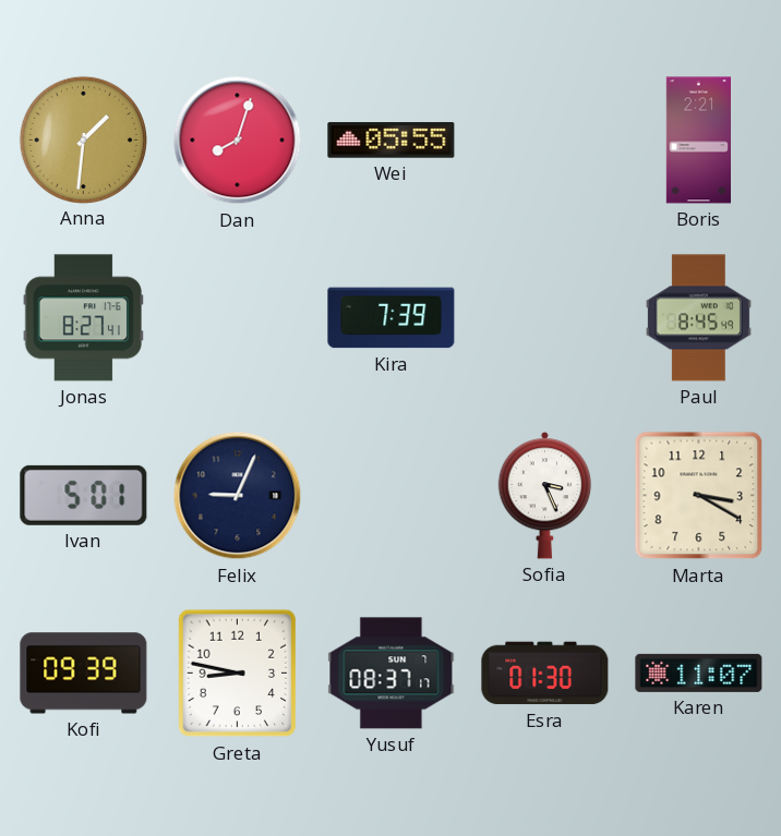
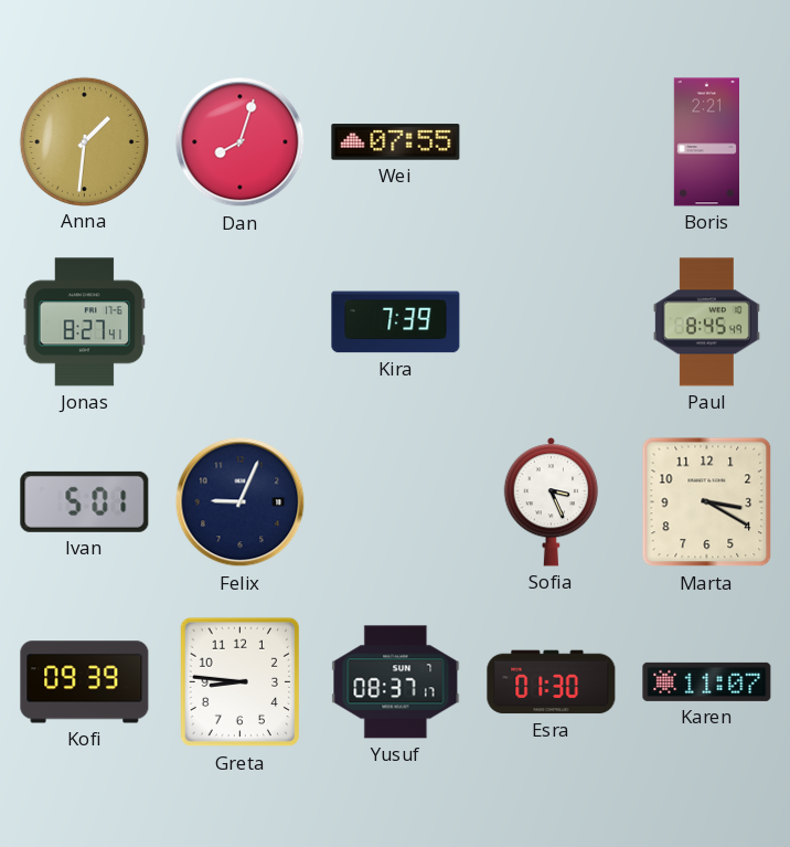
Wei: 05:55 -> 07:55 (396, 142)
Greta: 8:47 -> 8:46 (241, 682)
